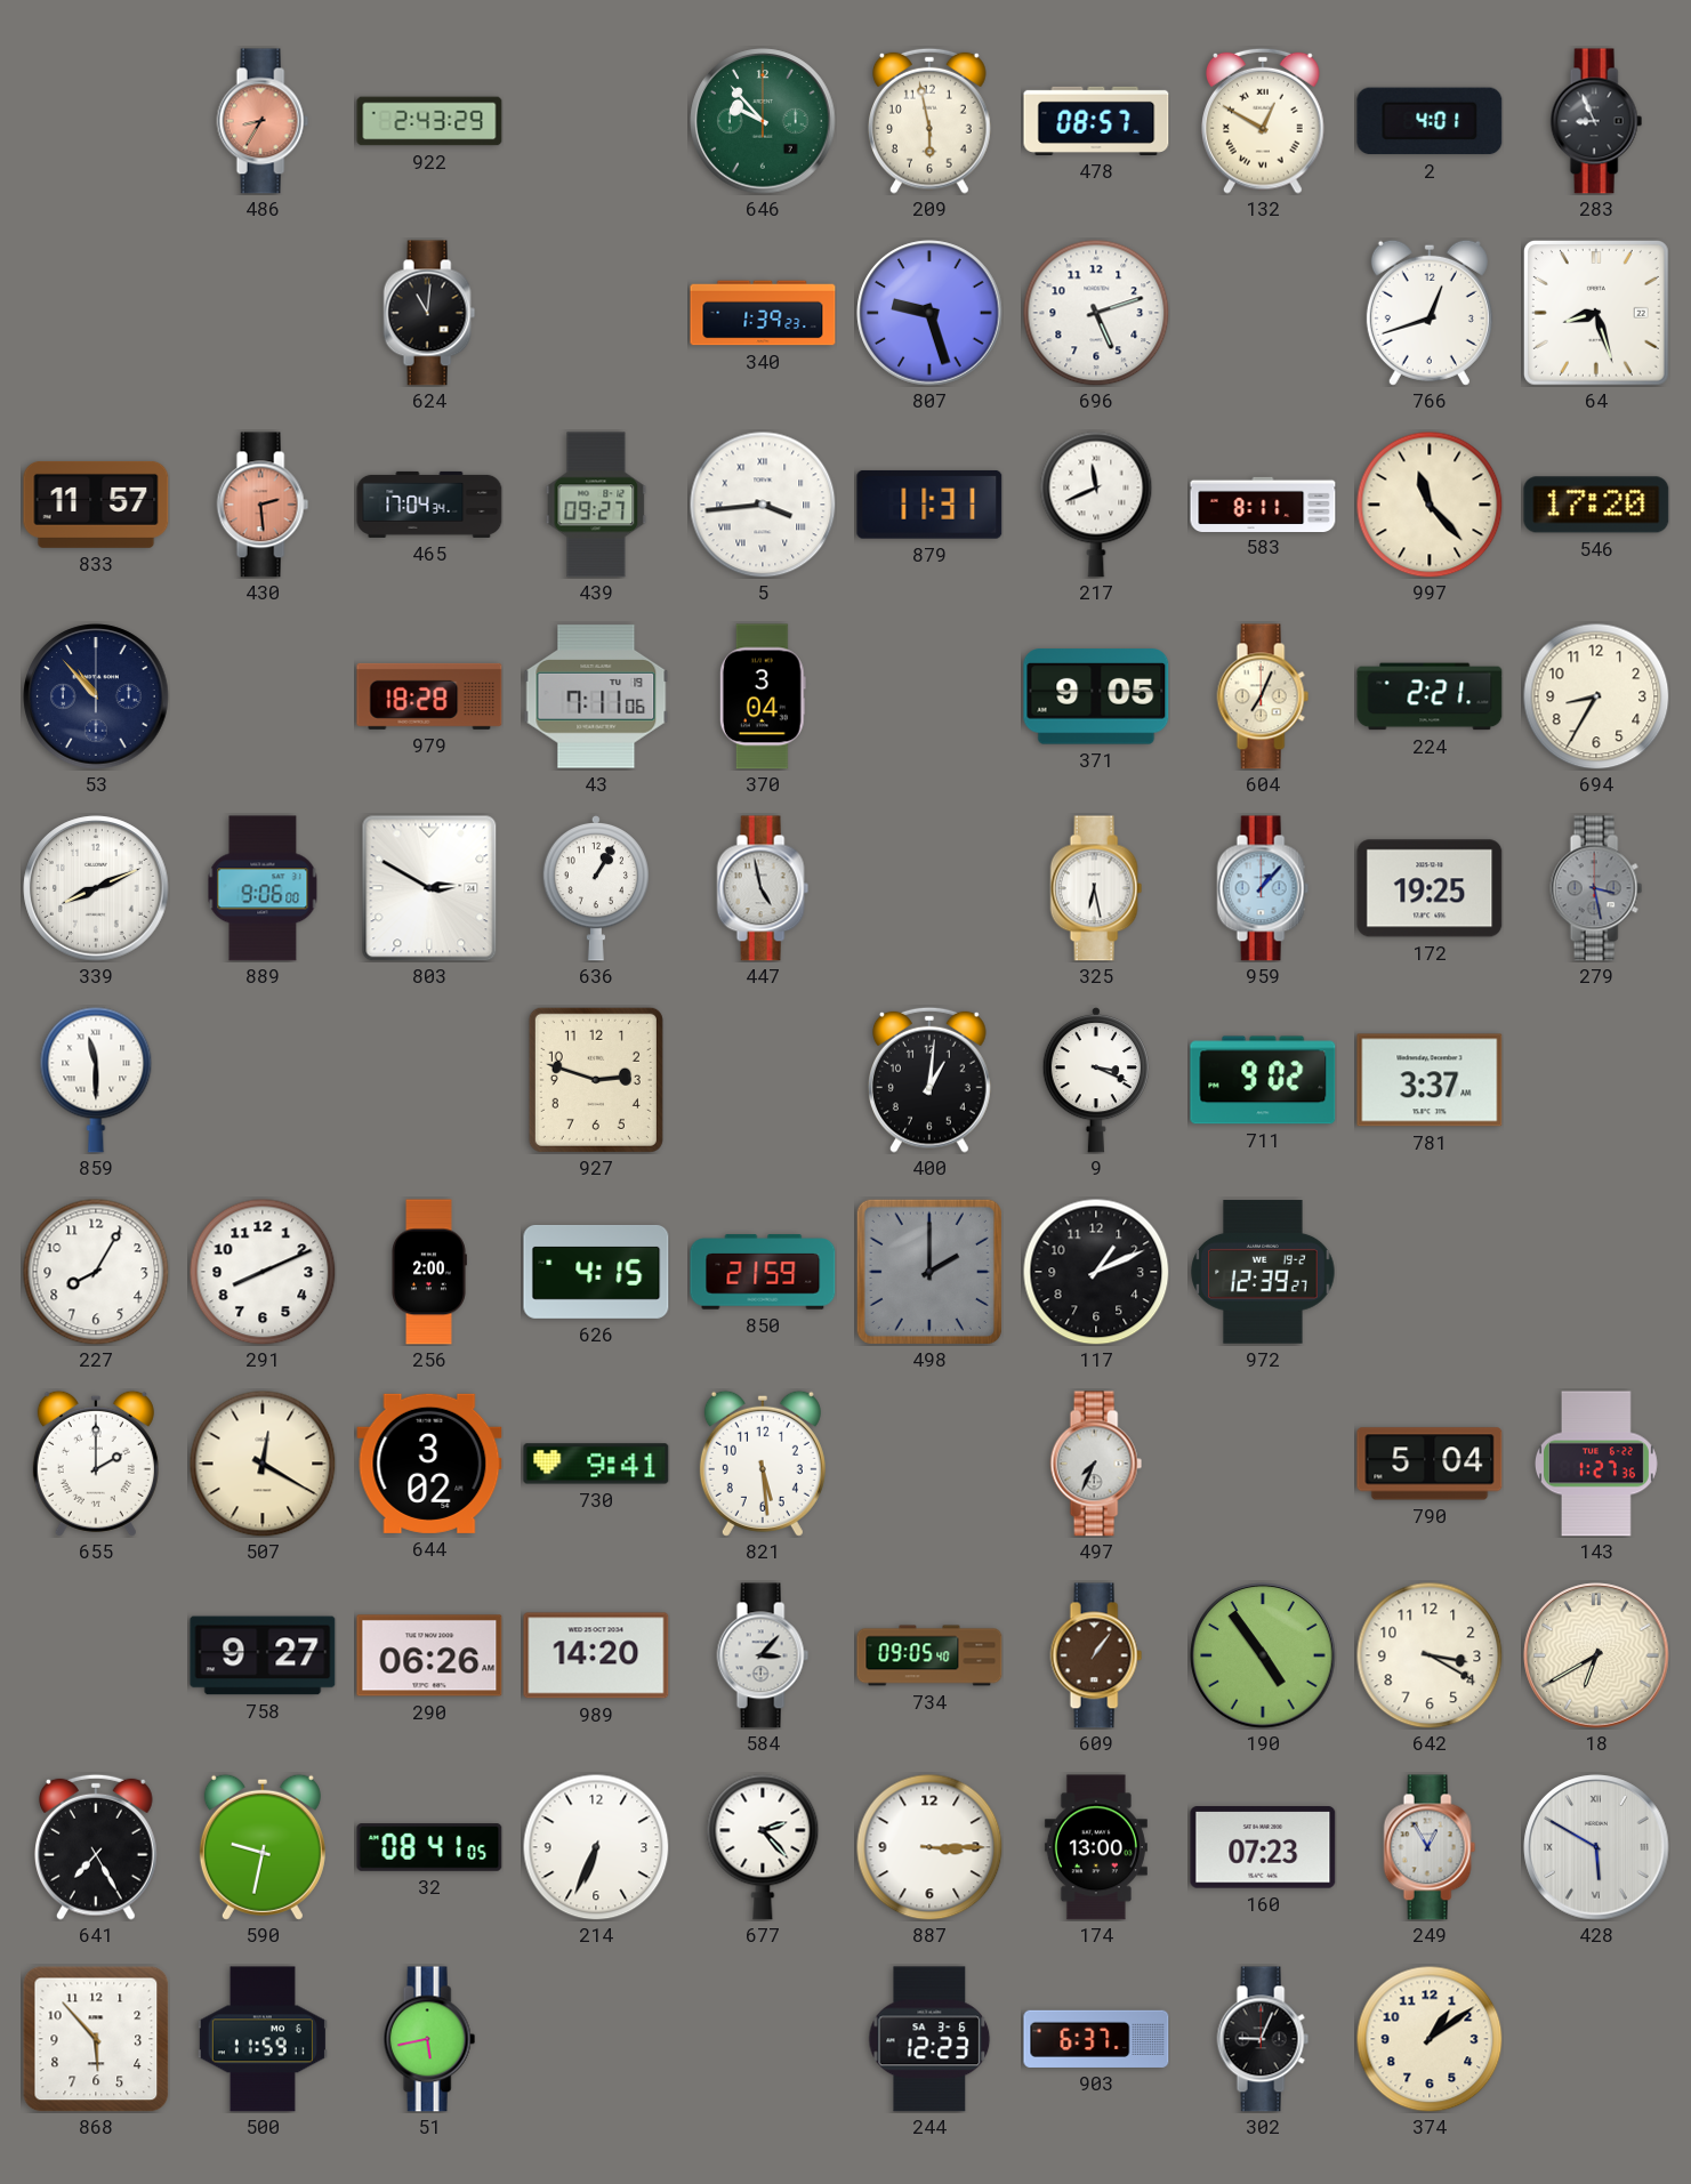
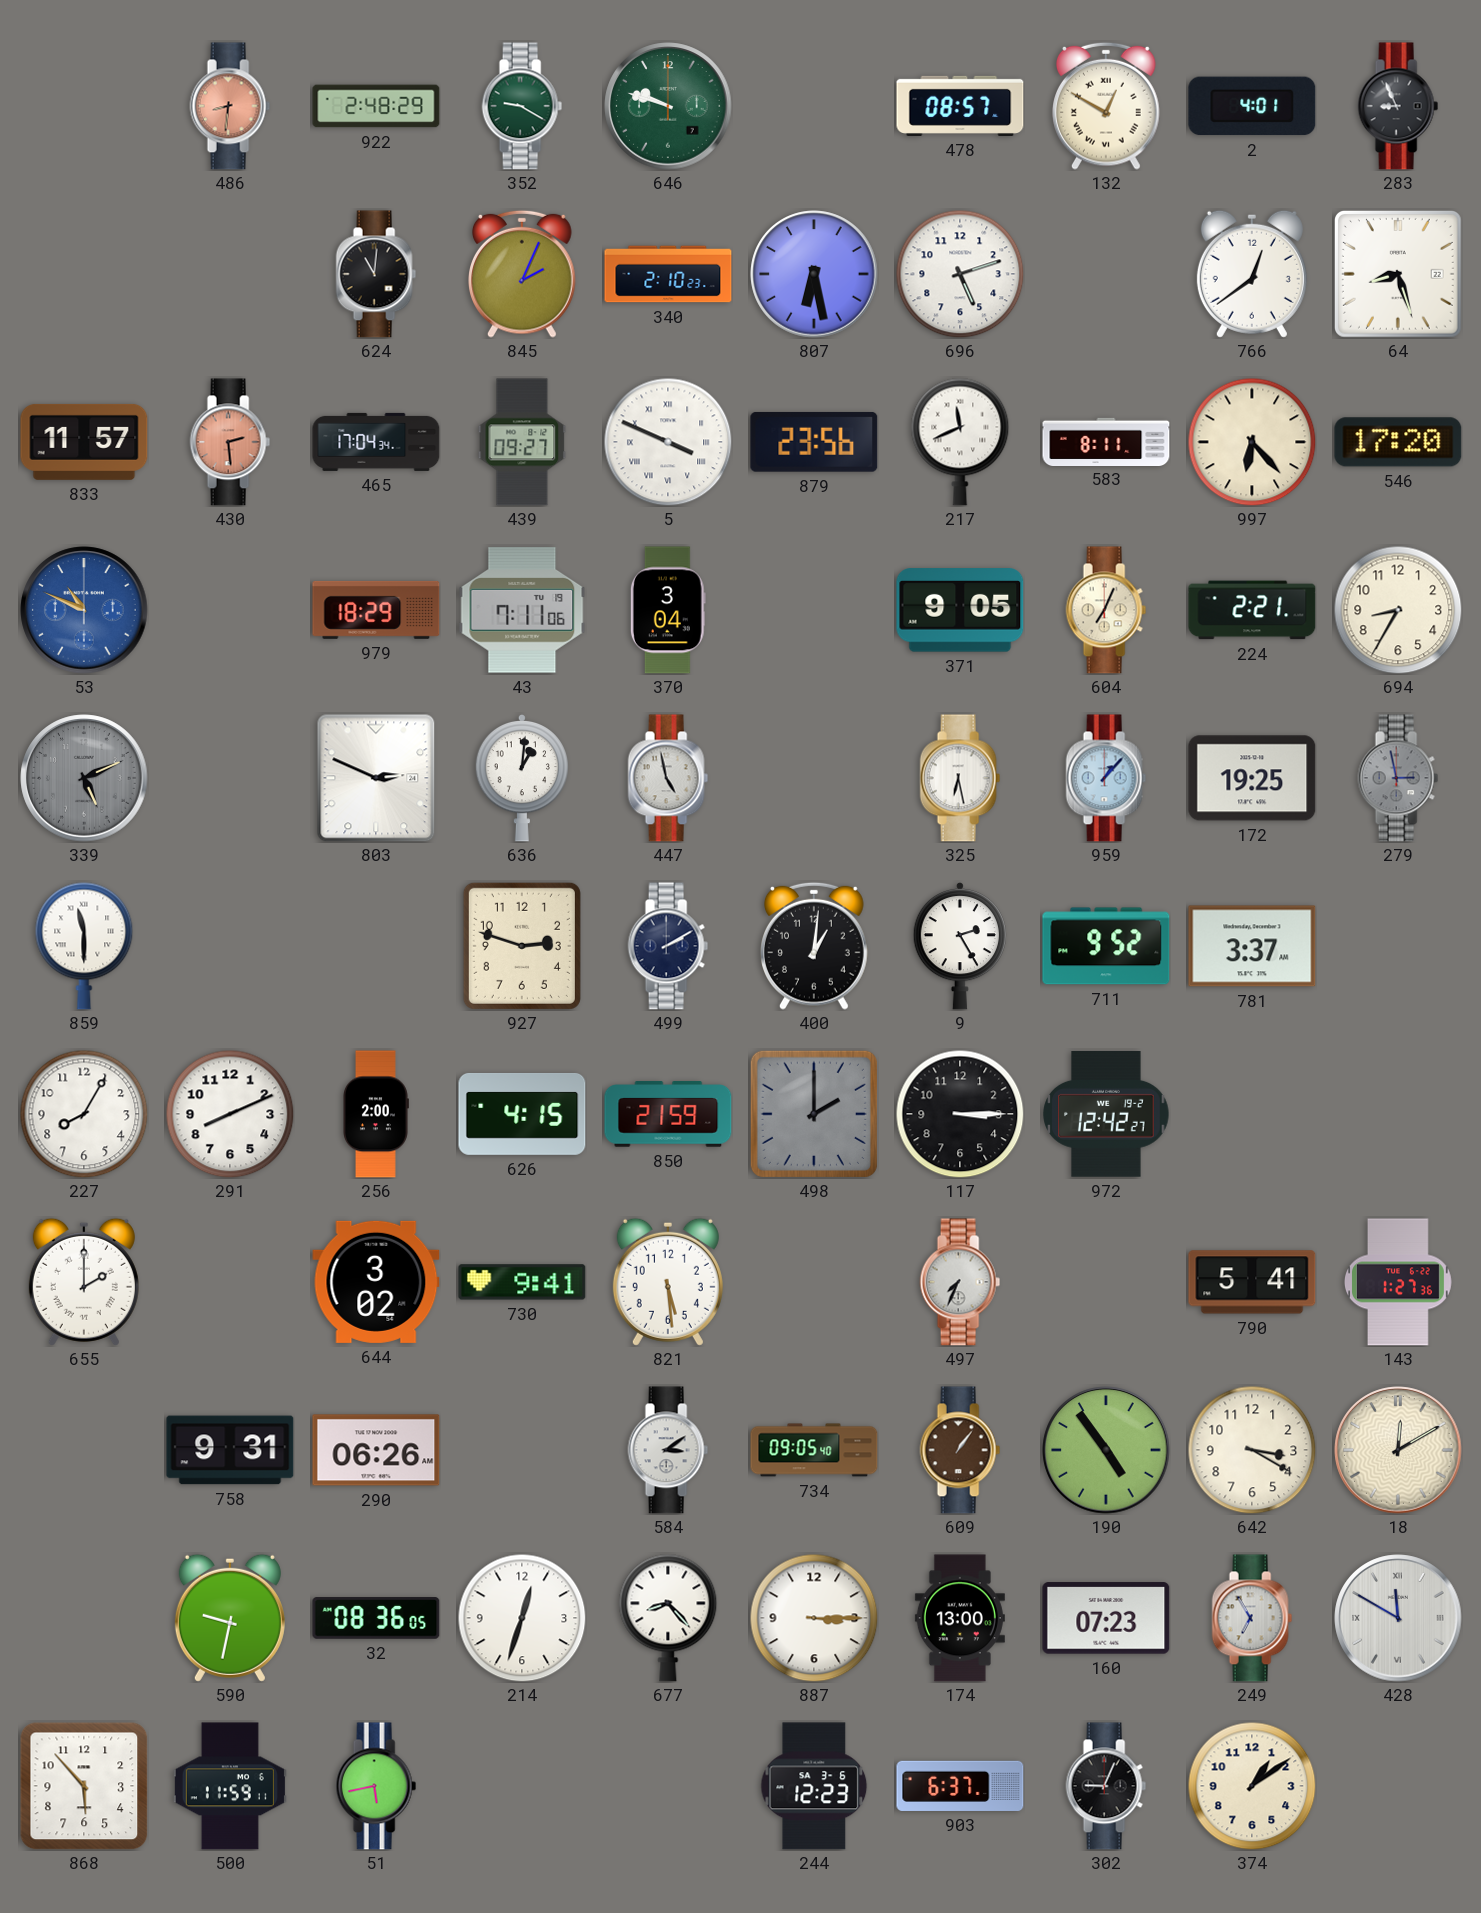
486: 8:35 -> 8:31 (230, 106)
922: 2:43 -> 2:48 (376, 106)
352: none -> 9:20 (522, 106)
646: 9:53 -> 9:48 (668, 106)
209: 5:58 -> none (931, 121)
845: none -> 2:04 (523, 274)
340: 1:39 -> 2:10 (668, 274)
807: 9:27 -> 6:28 (814, 274)
766: 12:42 -> 12:39 (1252, 274)
5: 3:44 -> 3:49 (668, 442)
879: 11:31 -> 23:56 (814, 442)
997: 11:23 -> 6:23 (1252, 442)
53: 10:53 -> 10:49 (84, 610)
53 dial: navy -> blue (84, 610)
979: 18:28 -> 18:29 (376, 610)
339: 8:11 -> 5:11 (84, 778)
339 dial: white -> grey (84, 778)
889: 9:06 -> none (263, 888)
803: 2:50 -> 2:49 (376, 778)
636: 1:05 -> 1:01 (521, 778)
279: 3:28 -> 2:58 (1398, 778)
499: none -> 2:10 (668, 946)
9: 3:19 -> 2:25 (959, 946)
711: 9:02 -> 9:52 (1106, 946)
117: 1:11 -> 3:15 (960, 1114)
972: 12:39 -> 12:42 (1106, 1115)
507: 12:20 -> none (263, 1464)
790: 5:04 -> 5:41 (1252, 1282)
758: 9:27 -> 9:31 (230, 1450)
989: 14:20 -> none (596, 1655)
584: 3:07 -> 3:09 (668, 1450)
18: 6:40 -> 12:10 (1398, 1450)
641: 7:25 -> none (97, 1847)
32: 08:41 -> 08:36 (376, 1618)
214: 6:34 -> 12:33 (522, 1618)
677: 2:23 -> 8:23 (668, 1618)
249: 12:55 -> 6:55 (1252, 1618)
428: 5:50 -> 11:50 (1398, 1618)
